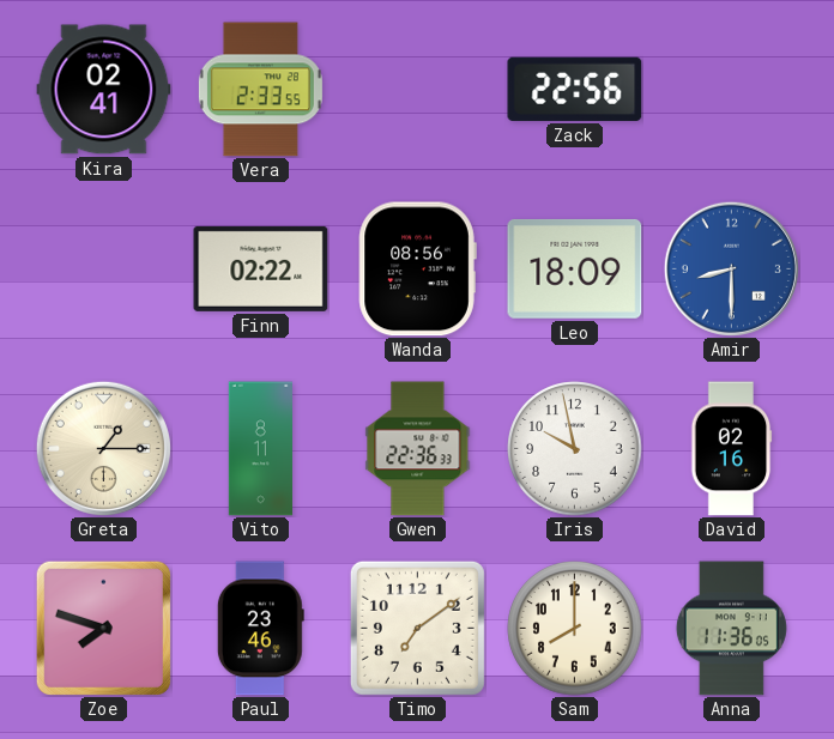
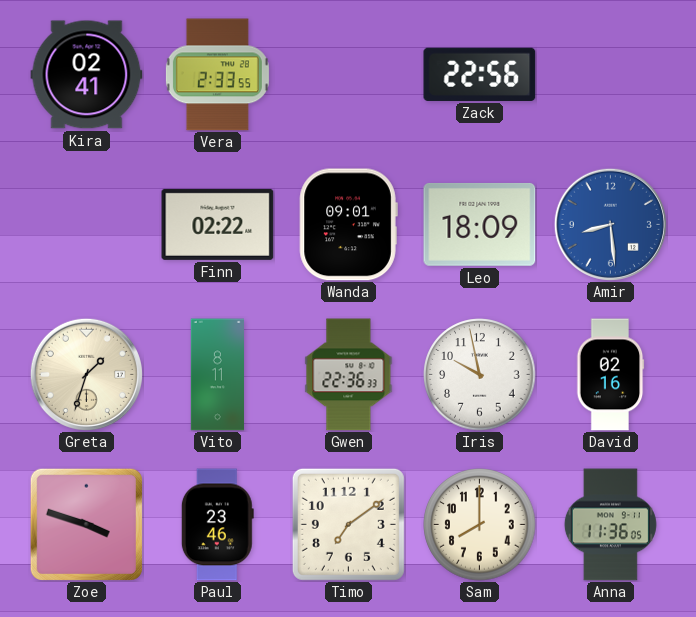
Wanda: 08:56 -> 09:01 (348, 225)
Amir: 8:30 -> 8:29 (610, 224)
Greta: 1:15 -> 1:33 (86, 374)
Zoe: 7:48 -> 3:48 (86, 524)
